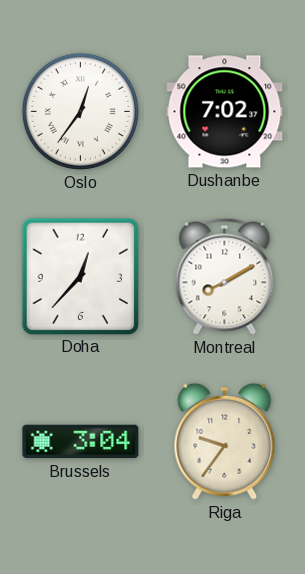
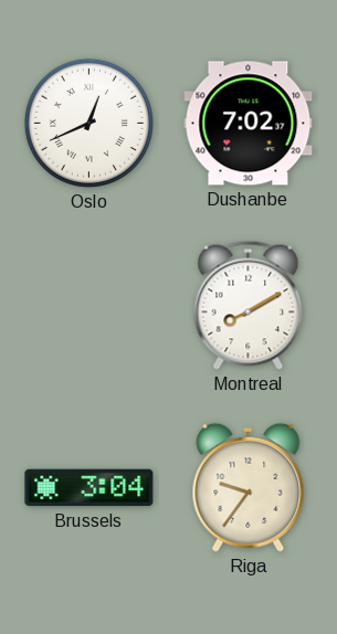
Oslo: 12:36 -> 12:41 (88, 123)
Doha: 12:37 -> none (80, 276)
